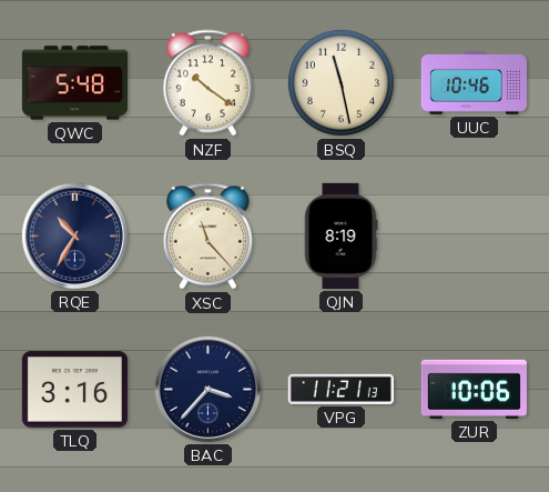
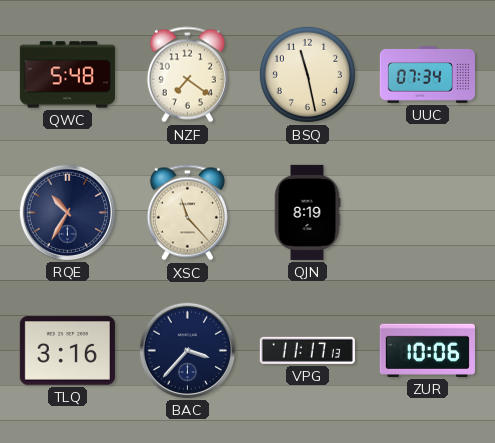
NZF: 10:21 -> 7:21 (187, 75)
UUC: 10:46 -> 07:34 (427, 75)
VPG: 11:21 -> 11:17 (307, 350)
